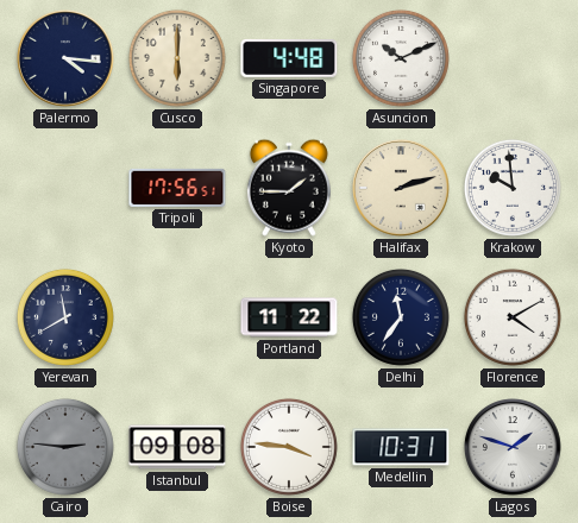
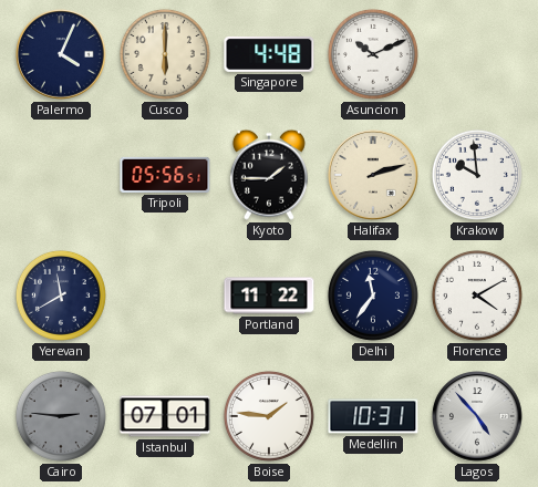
Palermo: 4:16 -> 4:04 (61, 54)
Tripoli: 17:56 -> 05:56 (165, 175)
Istanbul: 09:08 -> 07:01 (165, 416)
Boise: 3:46 -> 1:46 (269, 416)
Lagos: 1:48 -> 4:53 (477, 416)
